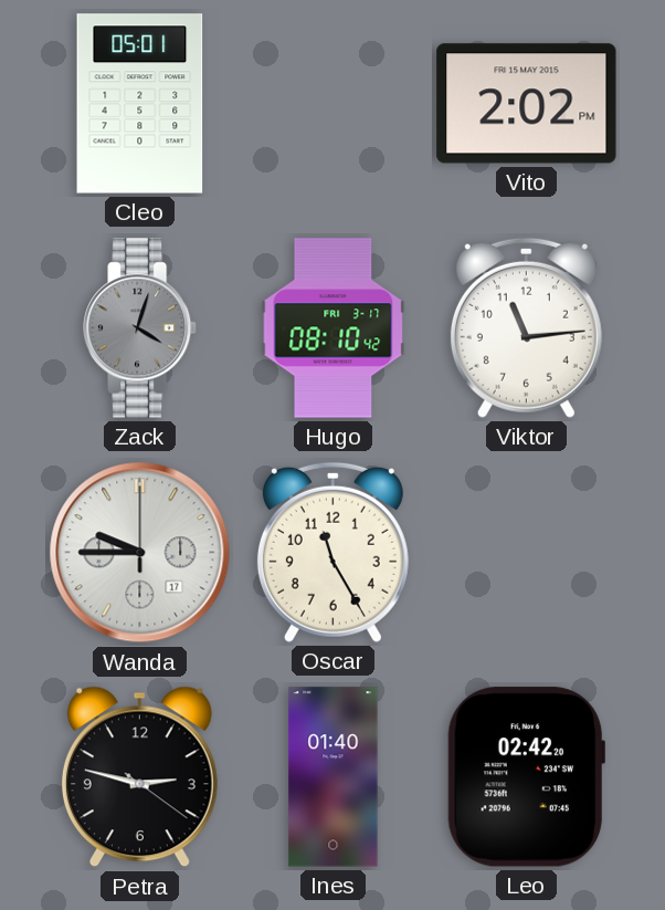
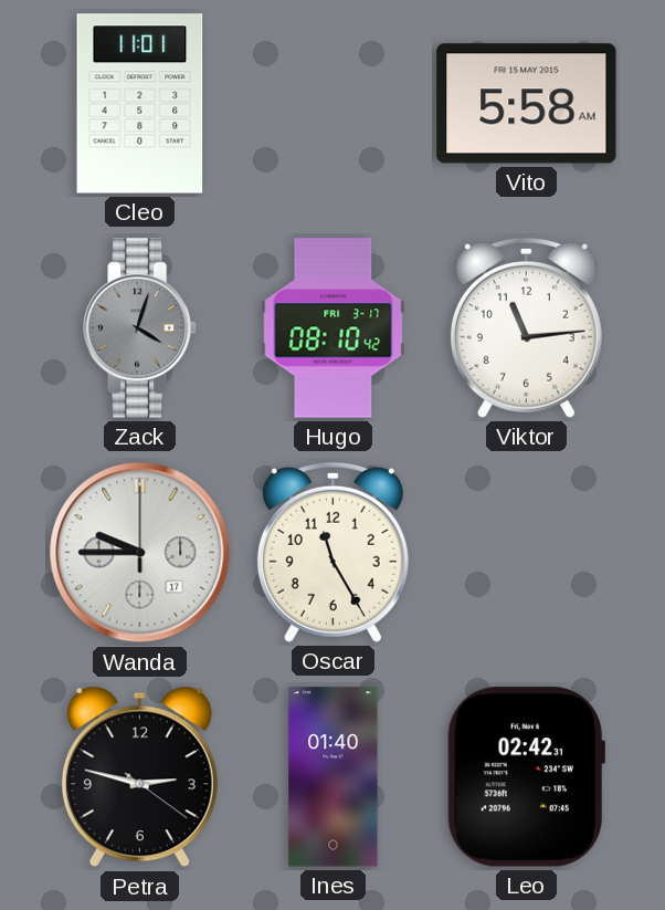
Cleo: 05:01 -> 11:01 (140, 104)
Vito: 2:02 -> 5:58 (527, 104)
Leo: 02:42:20 -> 02:42:31 (526, 777)
